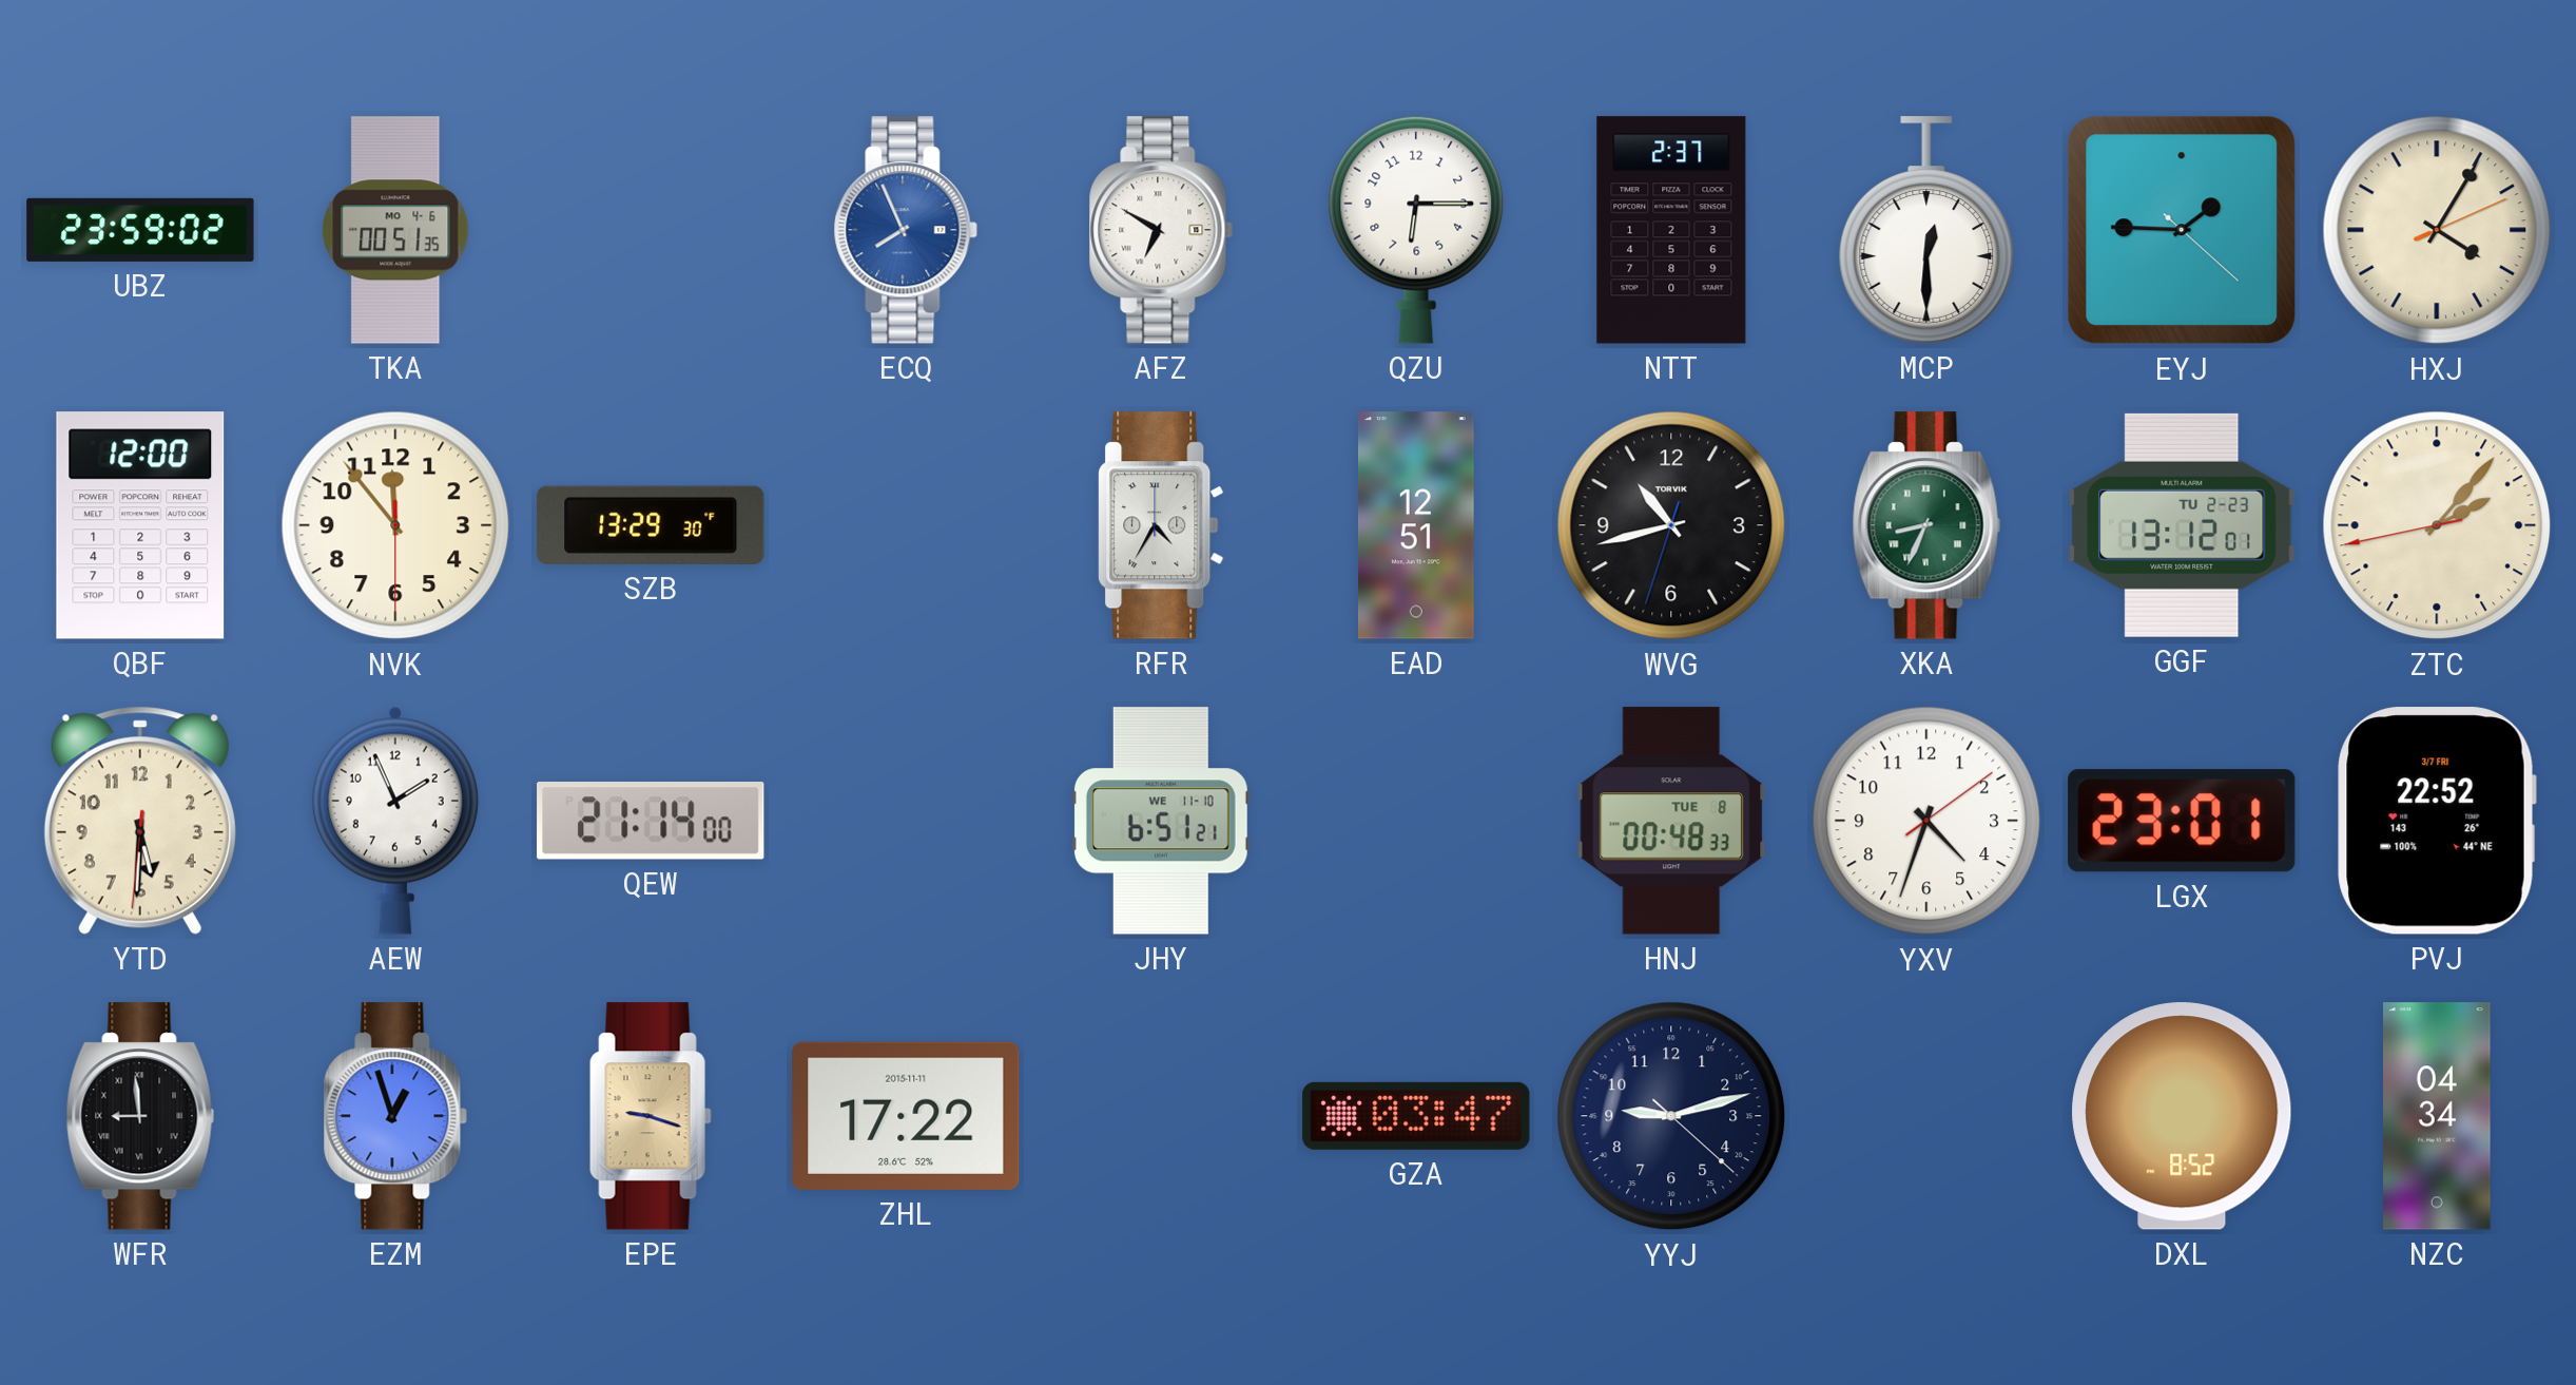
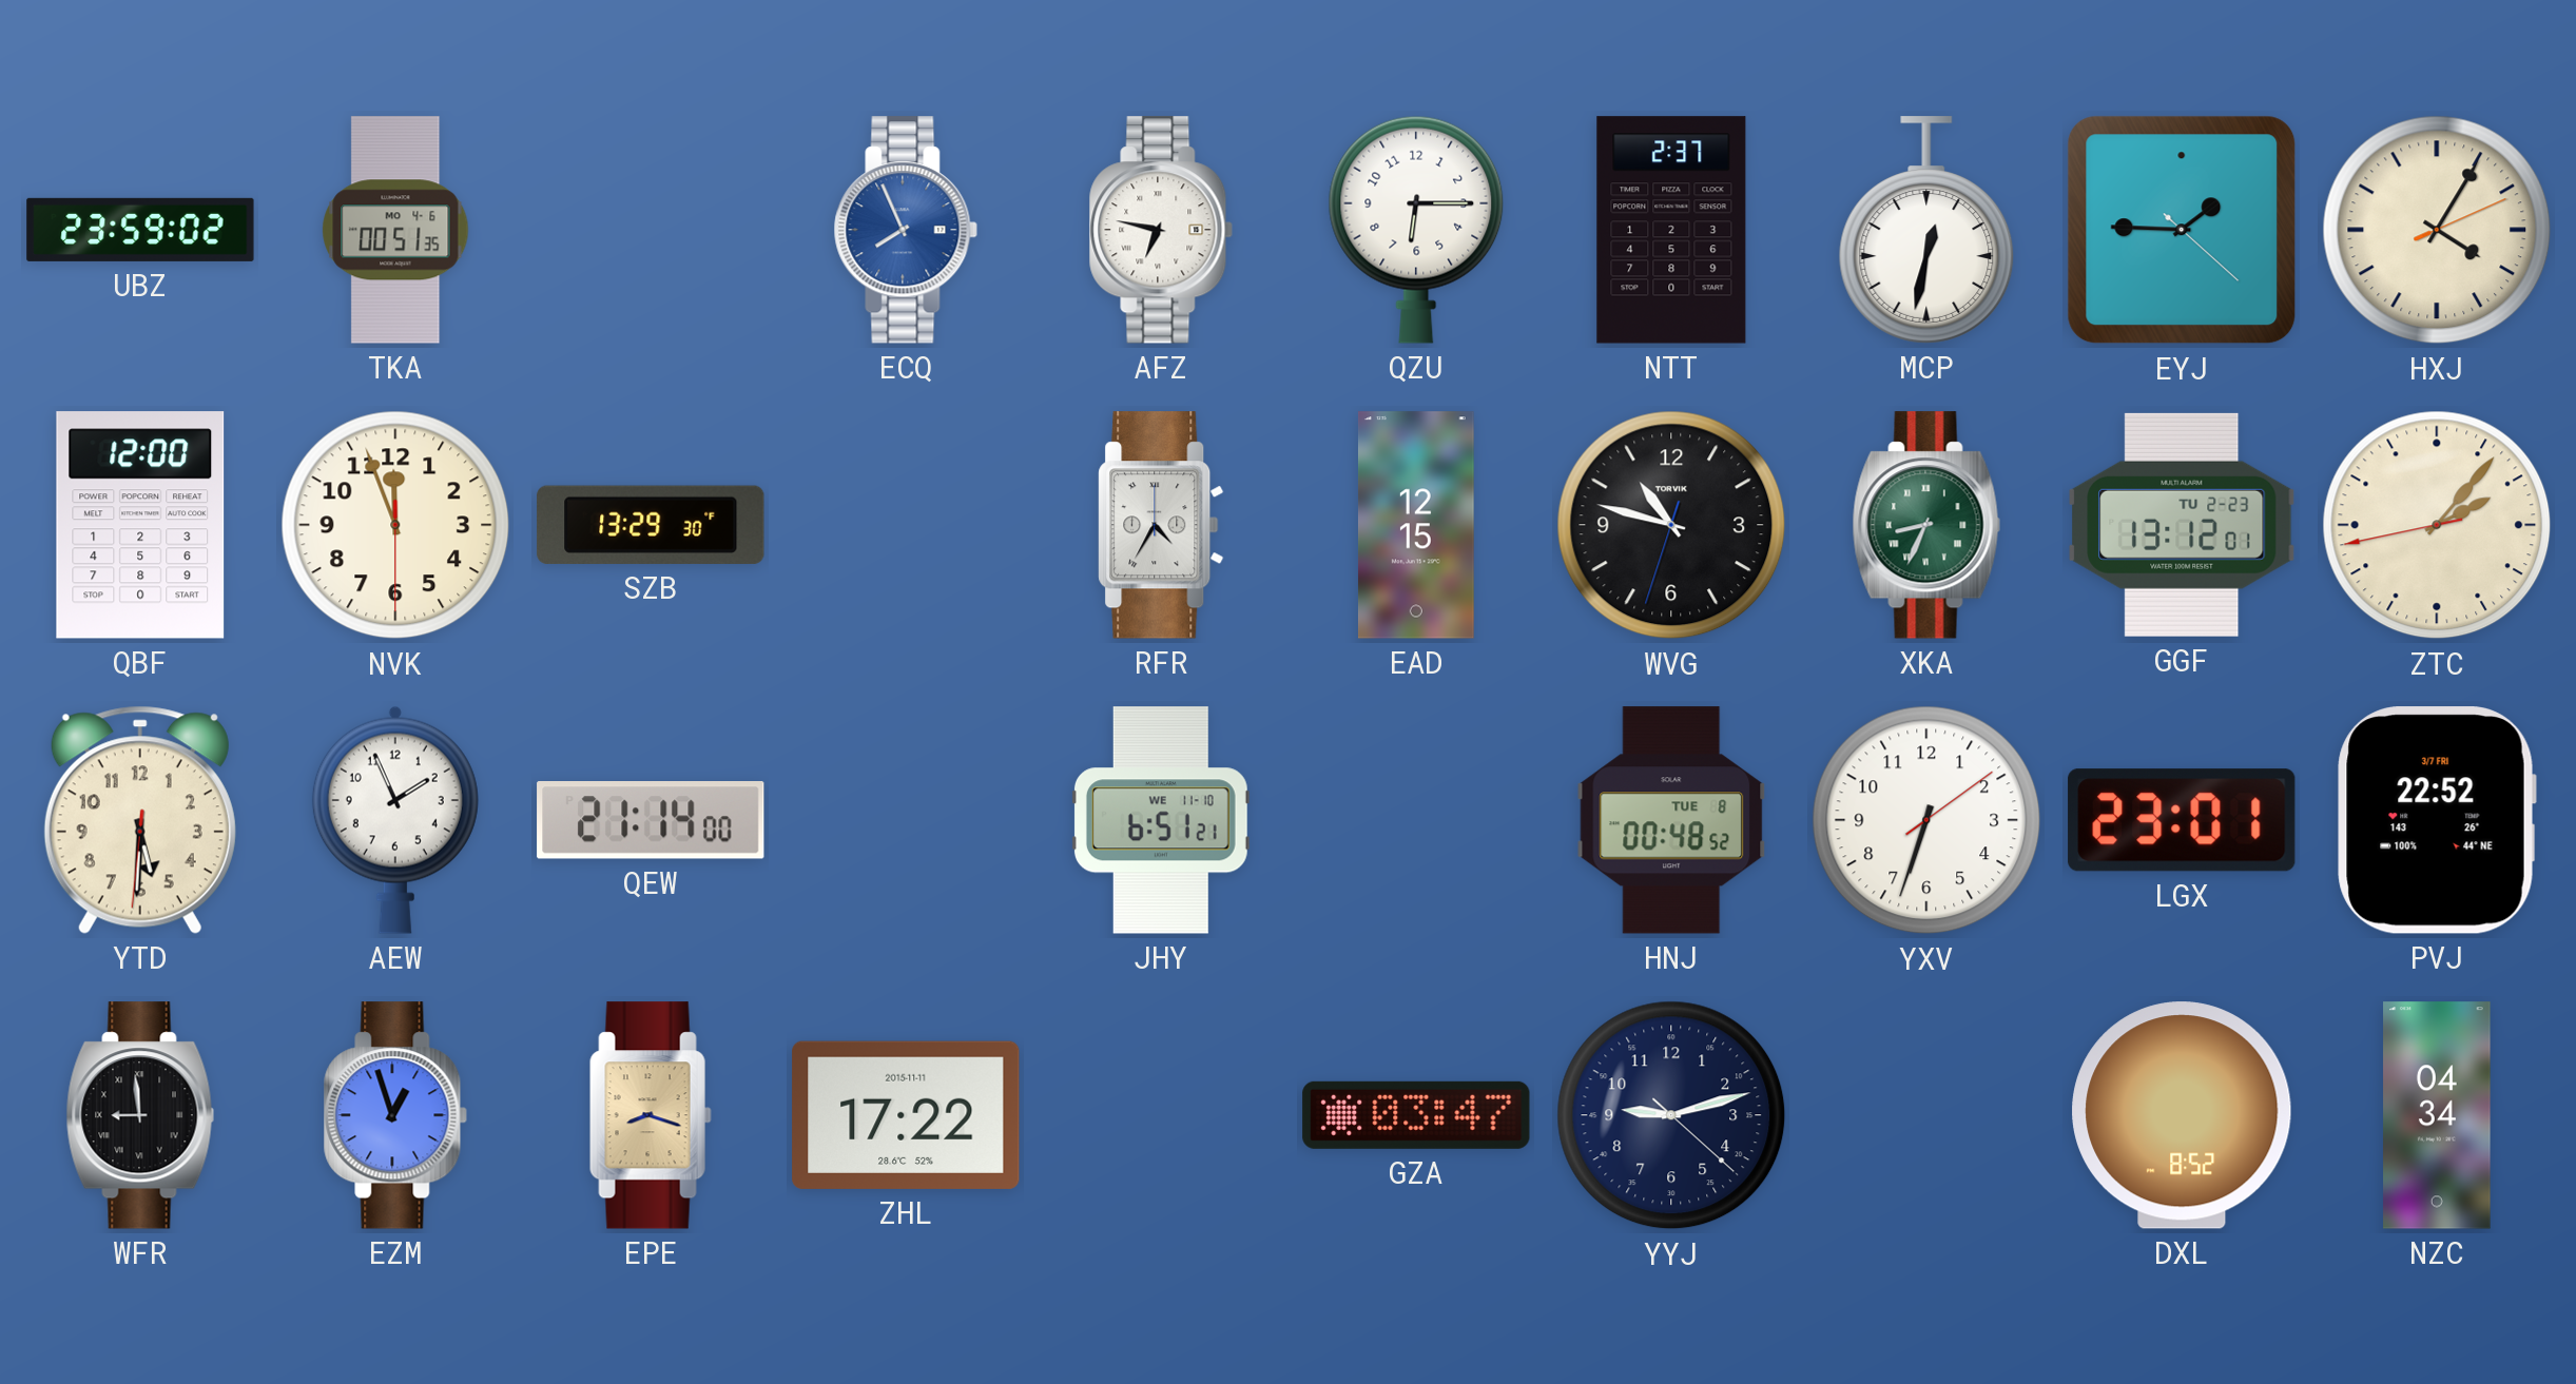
AFZ: 6:50 -> 6:47 (1161, 230)
MCP: 12:30 -> 12:32 (1926, 230)
NVK: 11:53 -> 11:56 (395, 525)
EAD: 12:51 -> 12:15 (1416, 525)
WVG: 10:42 -> 10:47 (1671, 525)
HNJ: 00:48:33 -> 00:48:52 (1671, 820)
YXV: 4:33 -> 6:33 (1926, 820)
EPE: 9:18 -> 8:18 (651, 1115)
